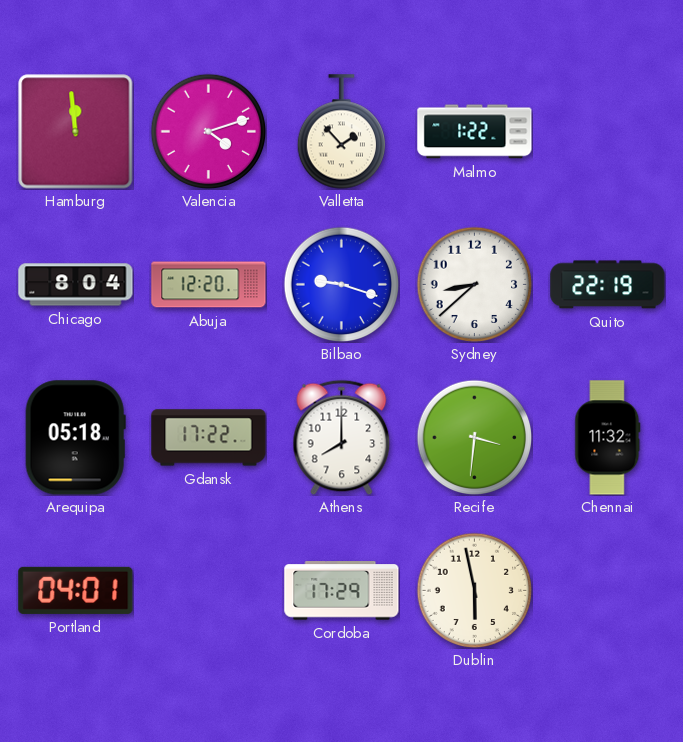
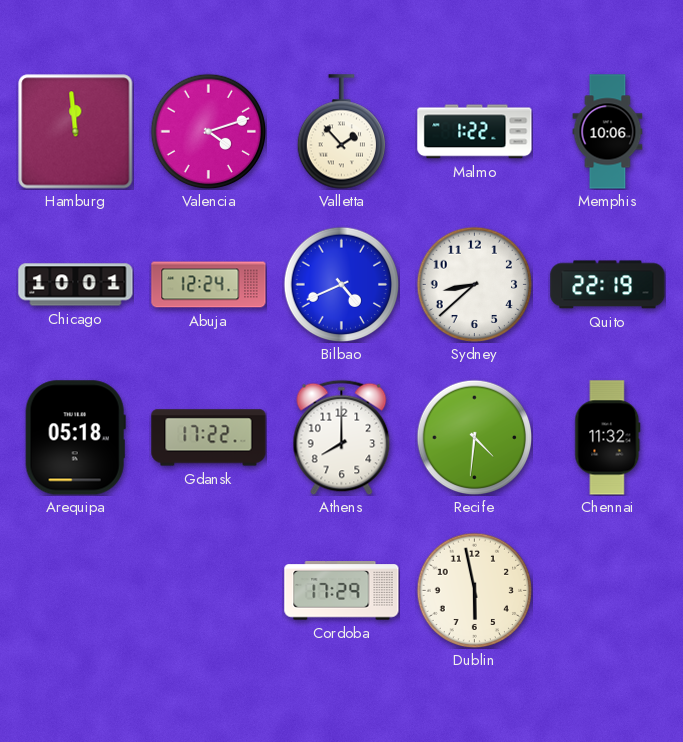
Memphis: none -> 10:06 (608, 132)
Chicago: 8:04 -> 10:01 (76, 285)
Abuja: 12:20 -> 12:24 (209, 285)
Bilbao: 9:18 -> 4:41 (341, 284)
Recife: 3:31 -> 4:31 (474, 437)
Portland: 04:01 -> none (76, 590)
